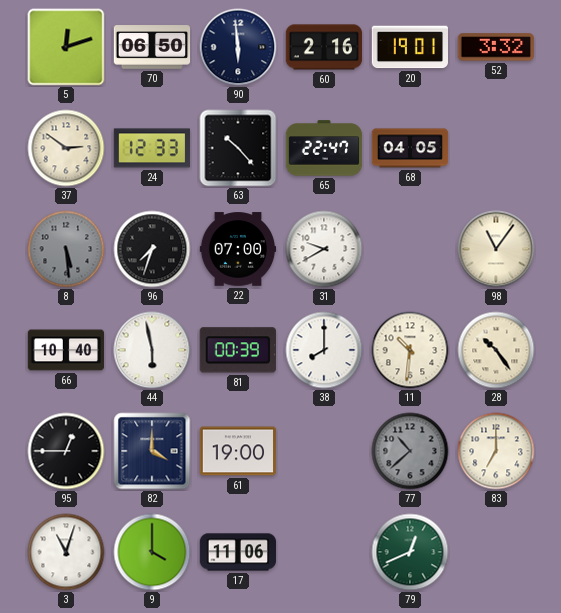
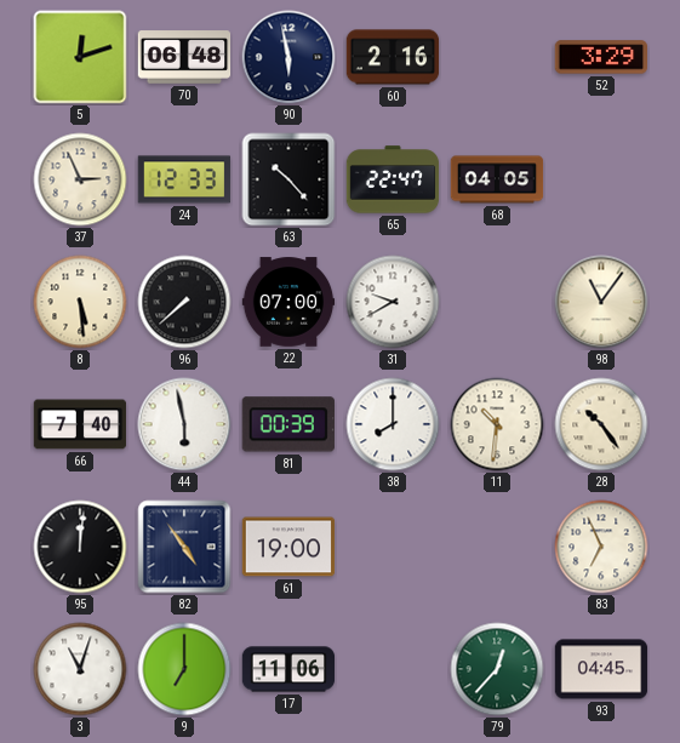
70: 06:50 -> 06:48 (184, 57)
90: 5:59 -> 5:58 (288, 57)
20: 19:01 -> none (409, 47)
52: 3:32 -> 3:29 (600, 57)
37: 2:51 -> 2:56 (80, 179)
8 dial: grey -> cream (80, 302)
96: 7:33 -> 7:38 (184, 302)
66: 10:40 -> 7:40 (80, 424)
95: 12:45 -> 12:01 (80, 547)
82: 4:00 -> 4:54 (184, 547)
77: 10:38 -> none (410, 451)
83: 7:00 -> 6:56 (601, 547)
9: 4:00 -> 7:00 (184, 669)
79: 12:41 -> 12:37 (497, 669)
93: none -> 04:45 (601, 669)
